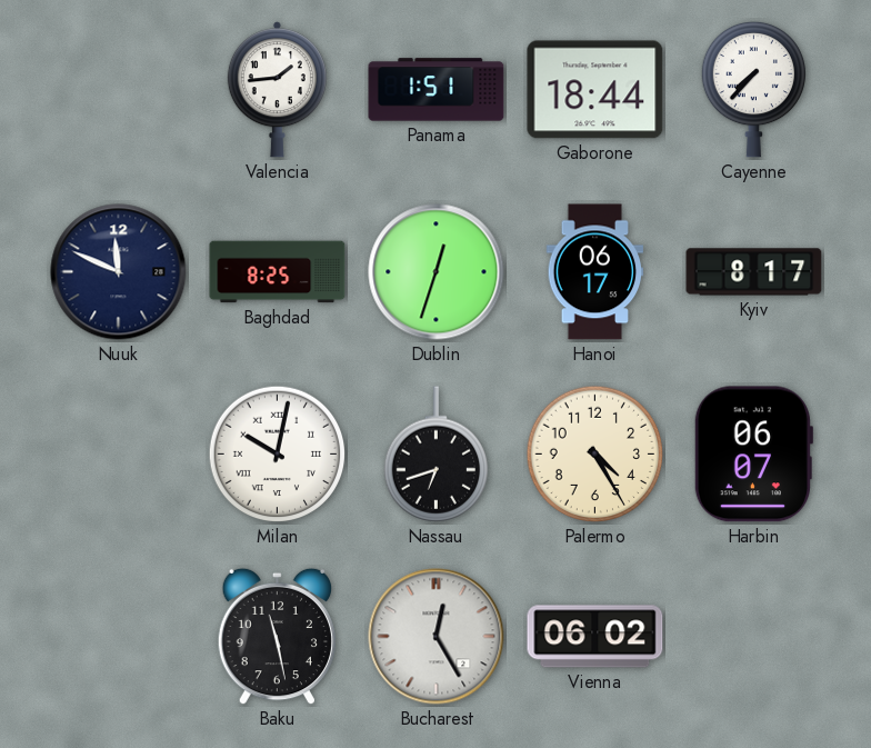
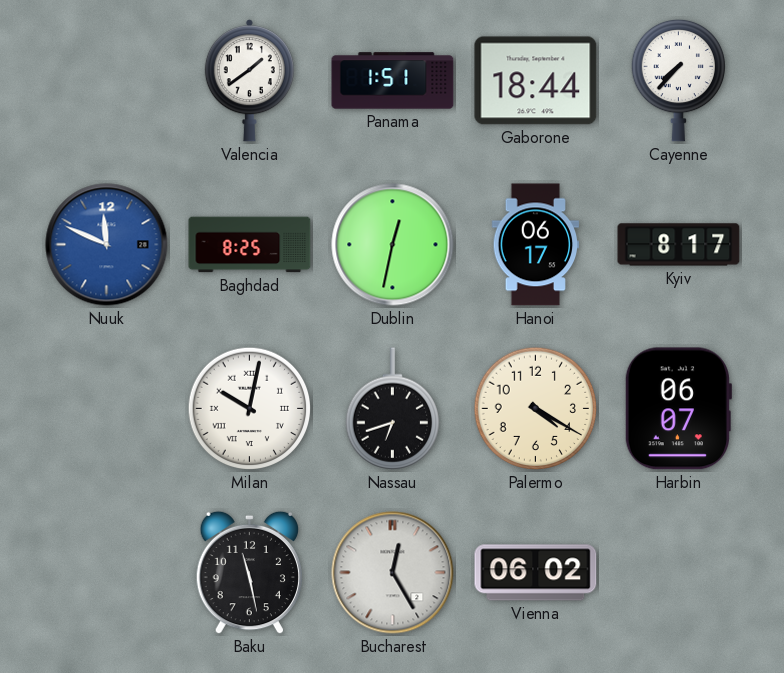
Valencia: 1:44 -> 1:39 (249, 81)
Nuuk dial: navy -> blue (107, 245)
Dublin: 12:33 -> 12:32 (393, 245)
Palermo: 4:25 -> 4:20 (536, 409)
